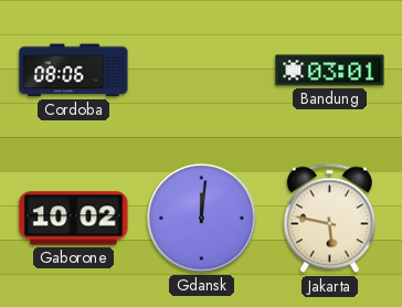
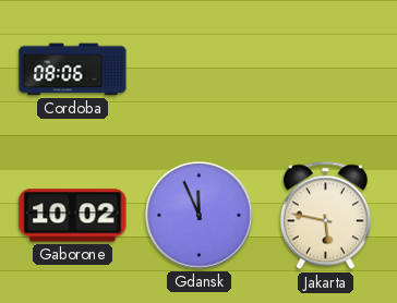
Bandung: 03:01 -> none (330, 71)
Gdansk: 12:01 -> 11:56 (200, 216)
